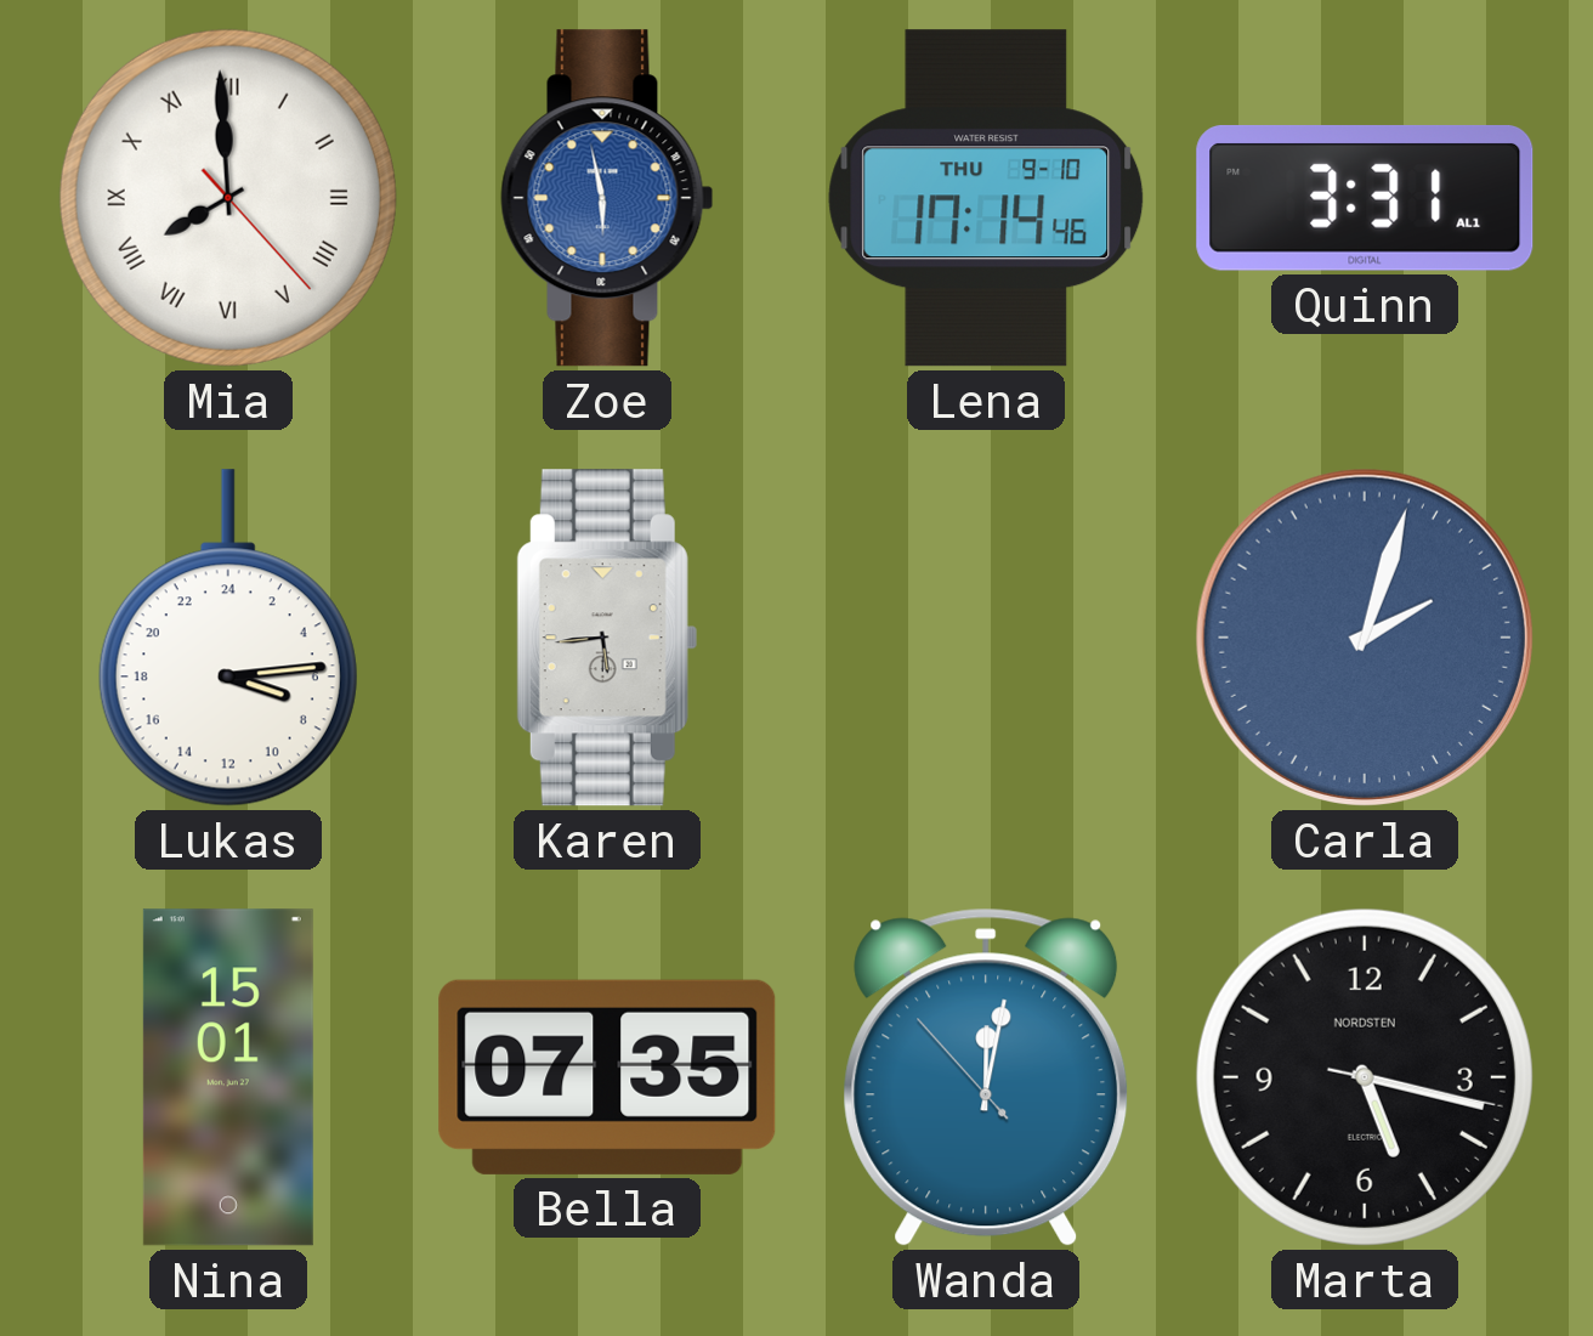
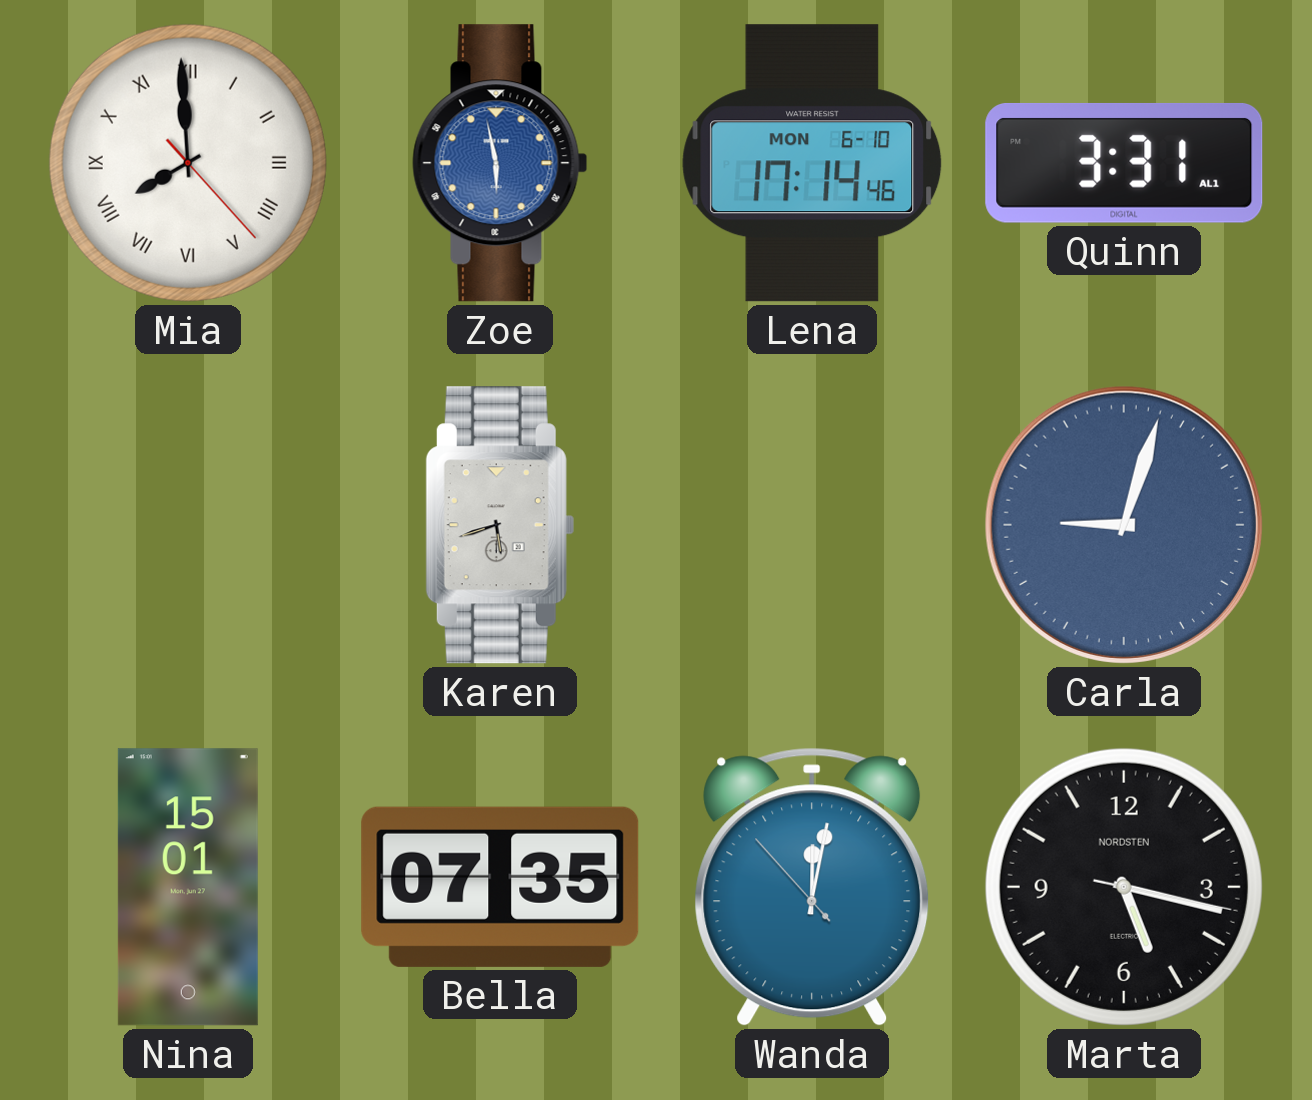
Lena date: THU 9-10 -> MON 6-10 (812, 163)
Lukas: 7:14 -> none (228, 638)
Karen: 5:44 -> 5:42 (500, 525)
Carla: 2:03 -> 9:03 (1124, 525)
